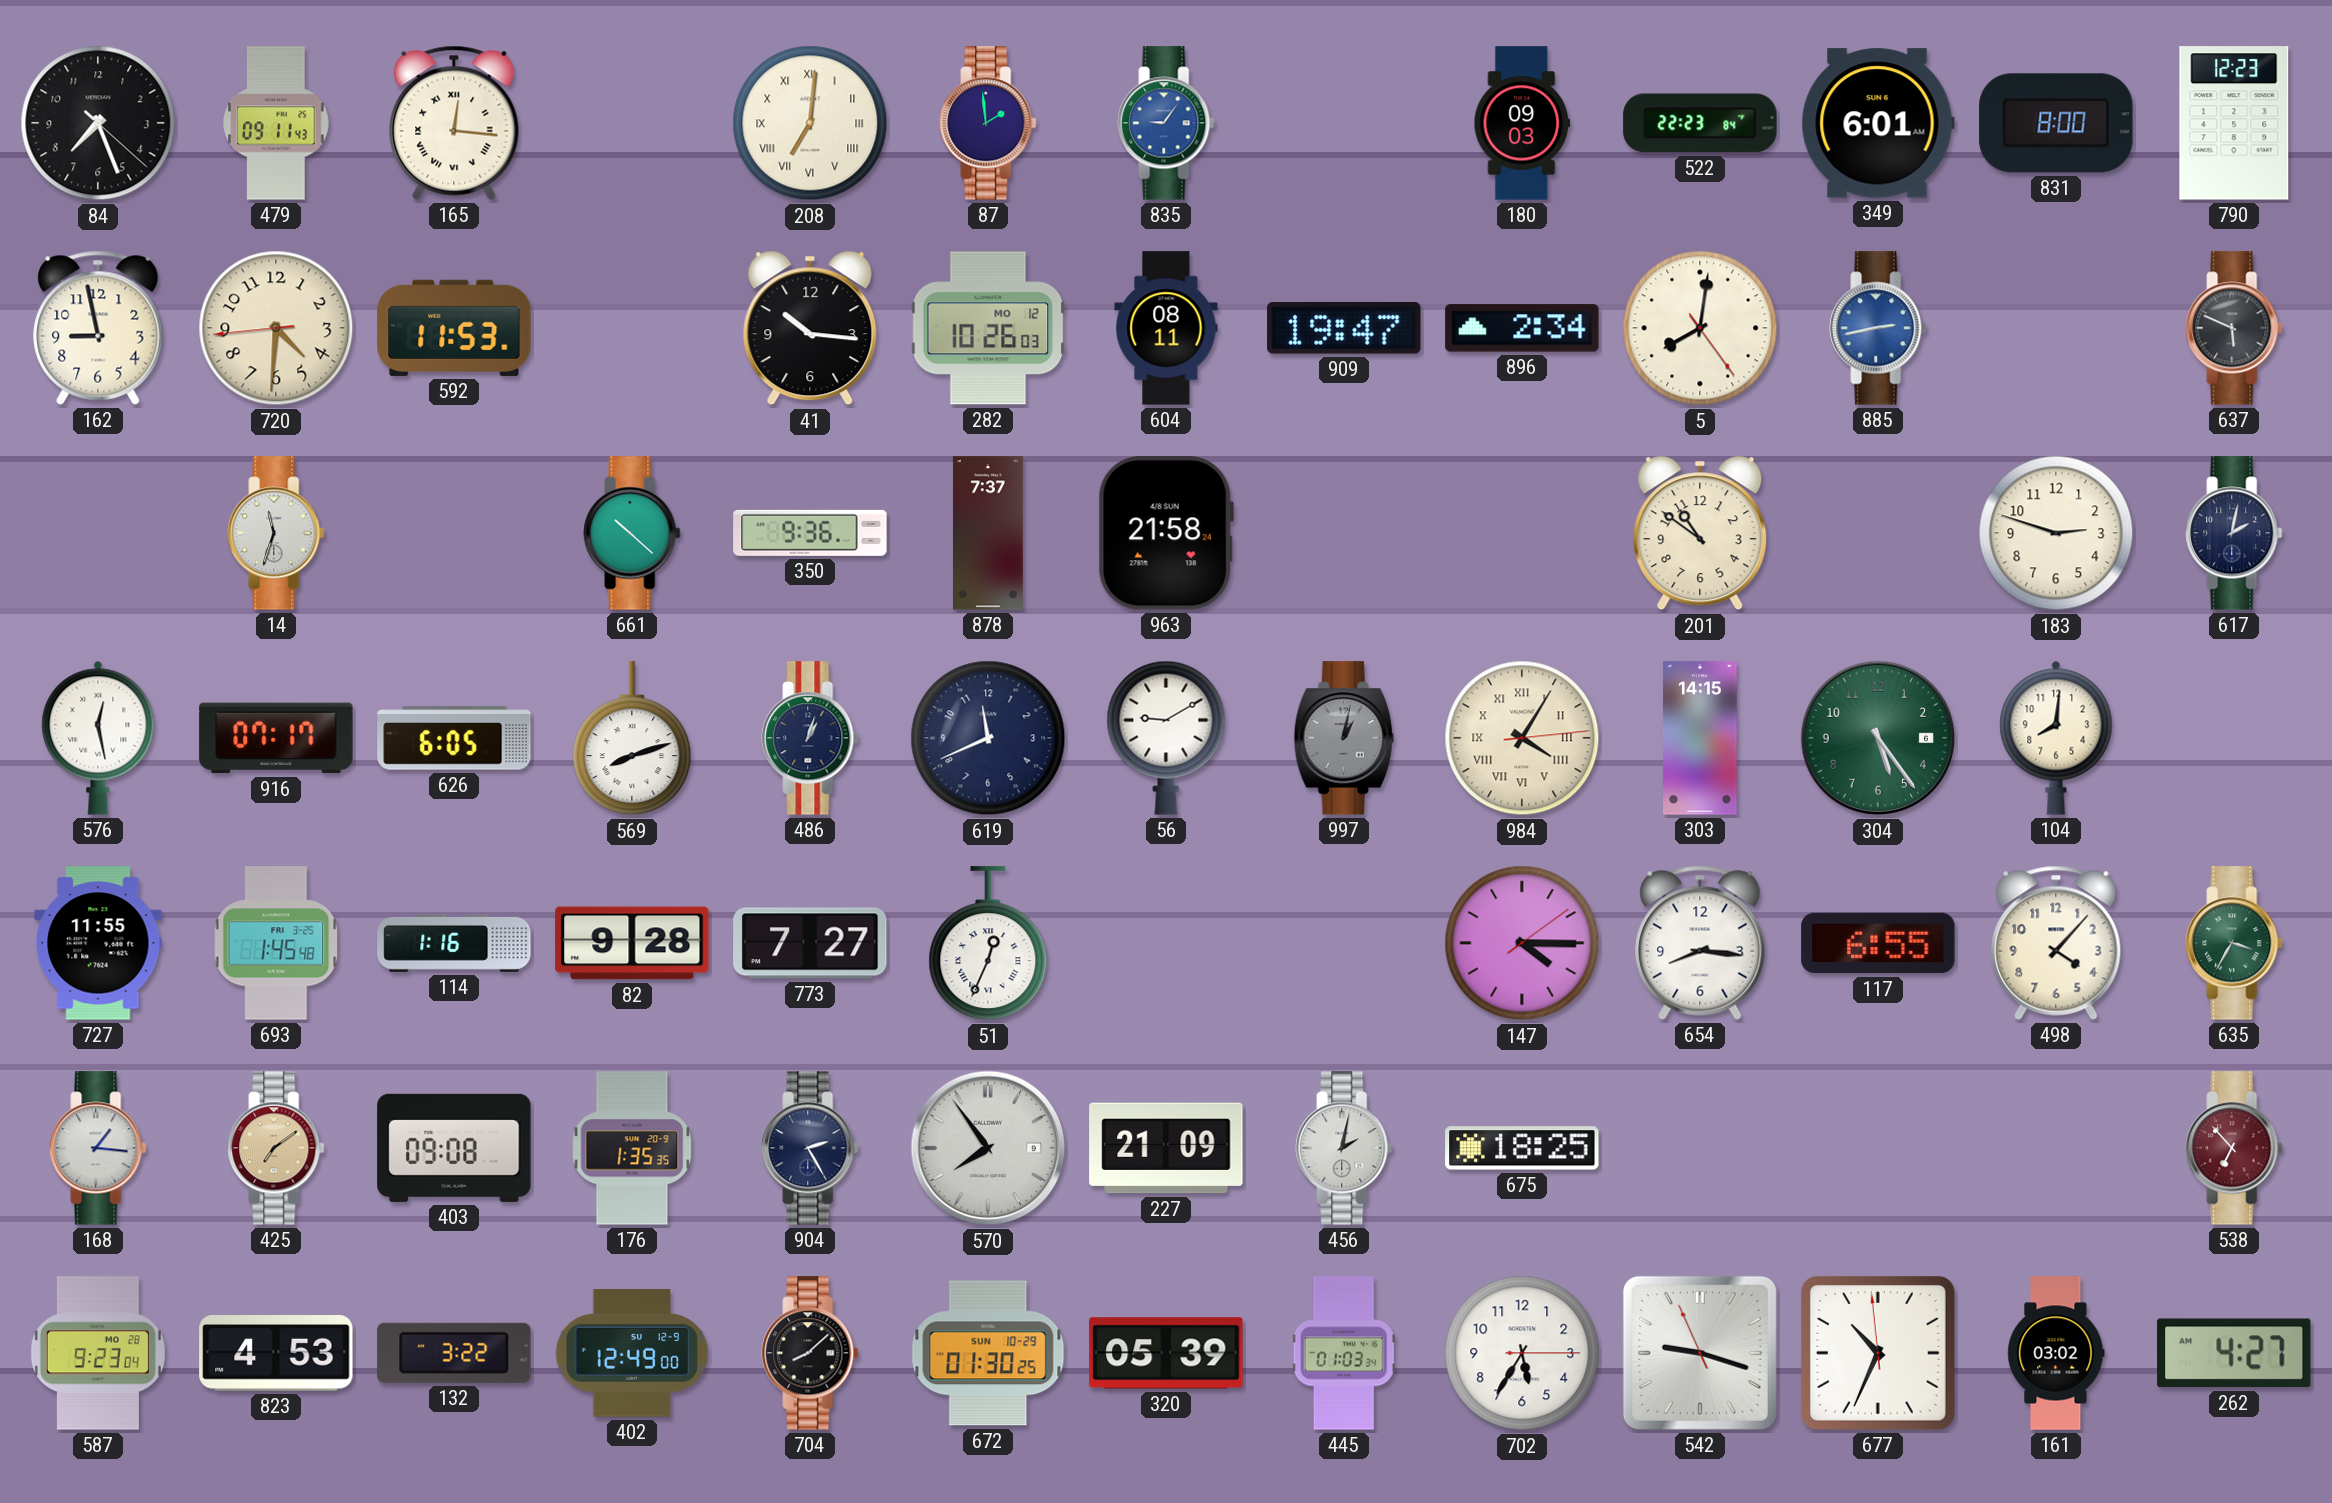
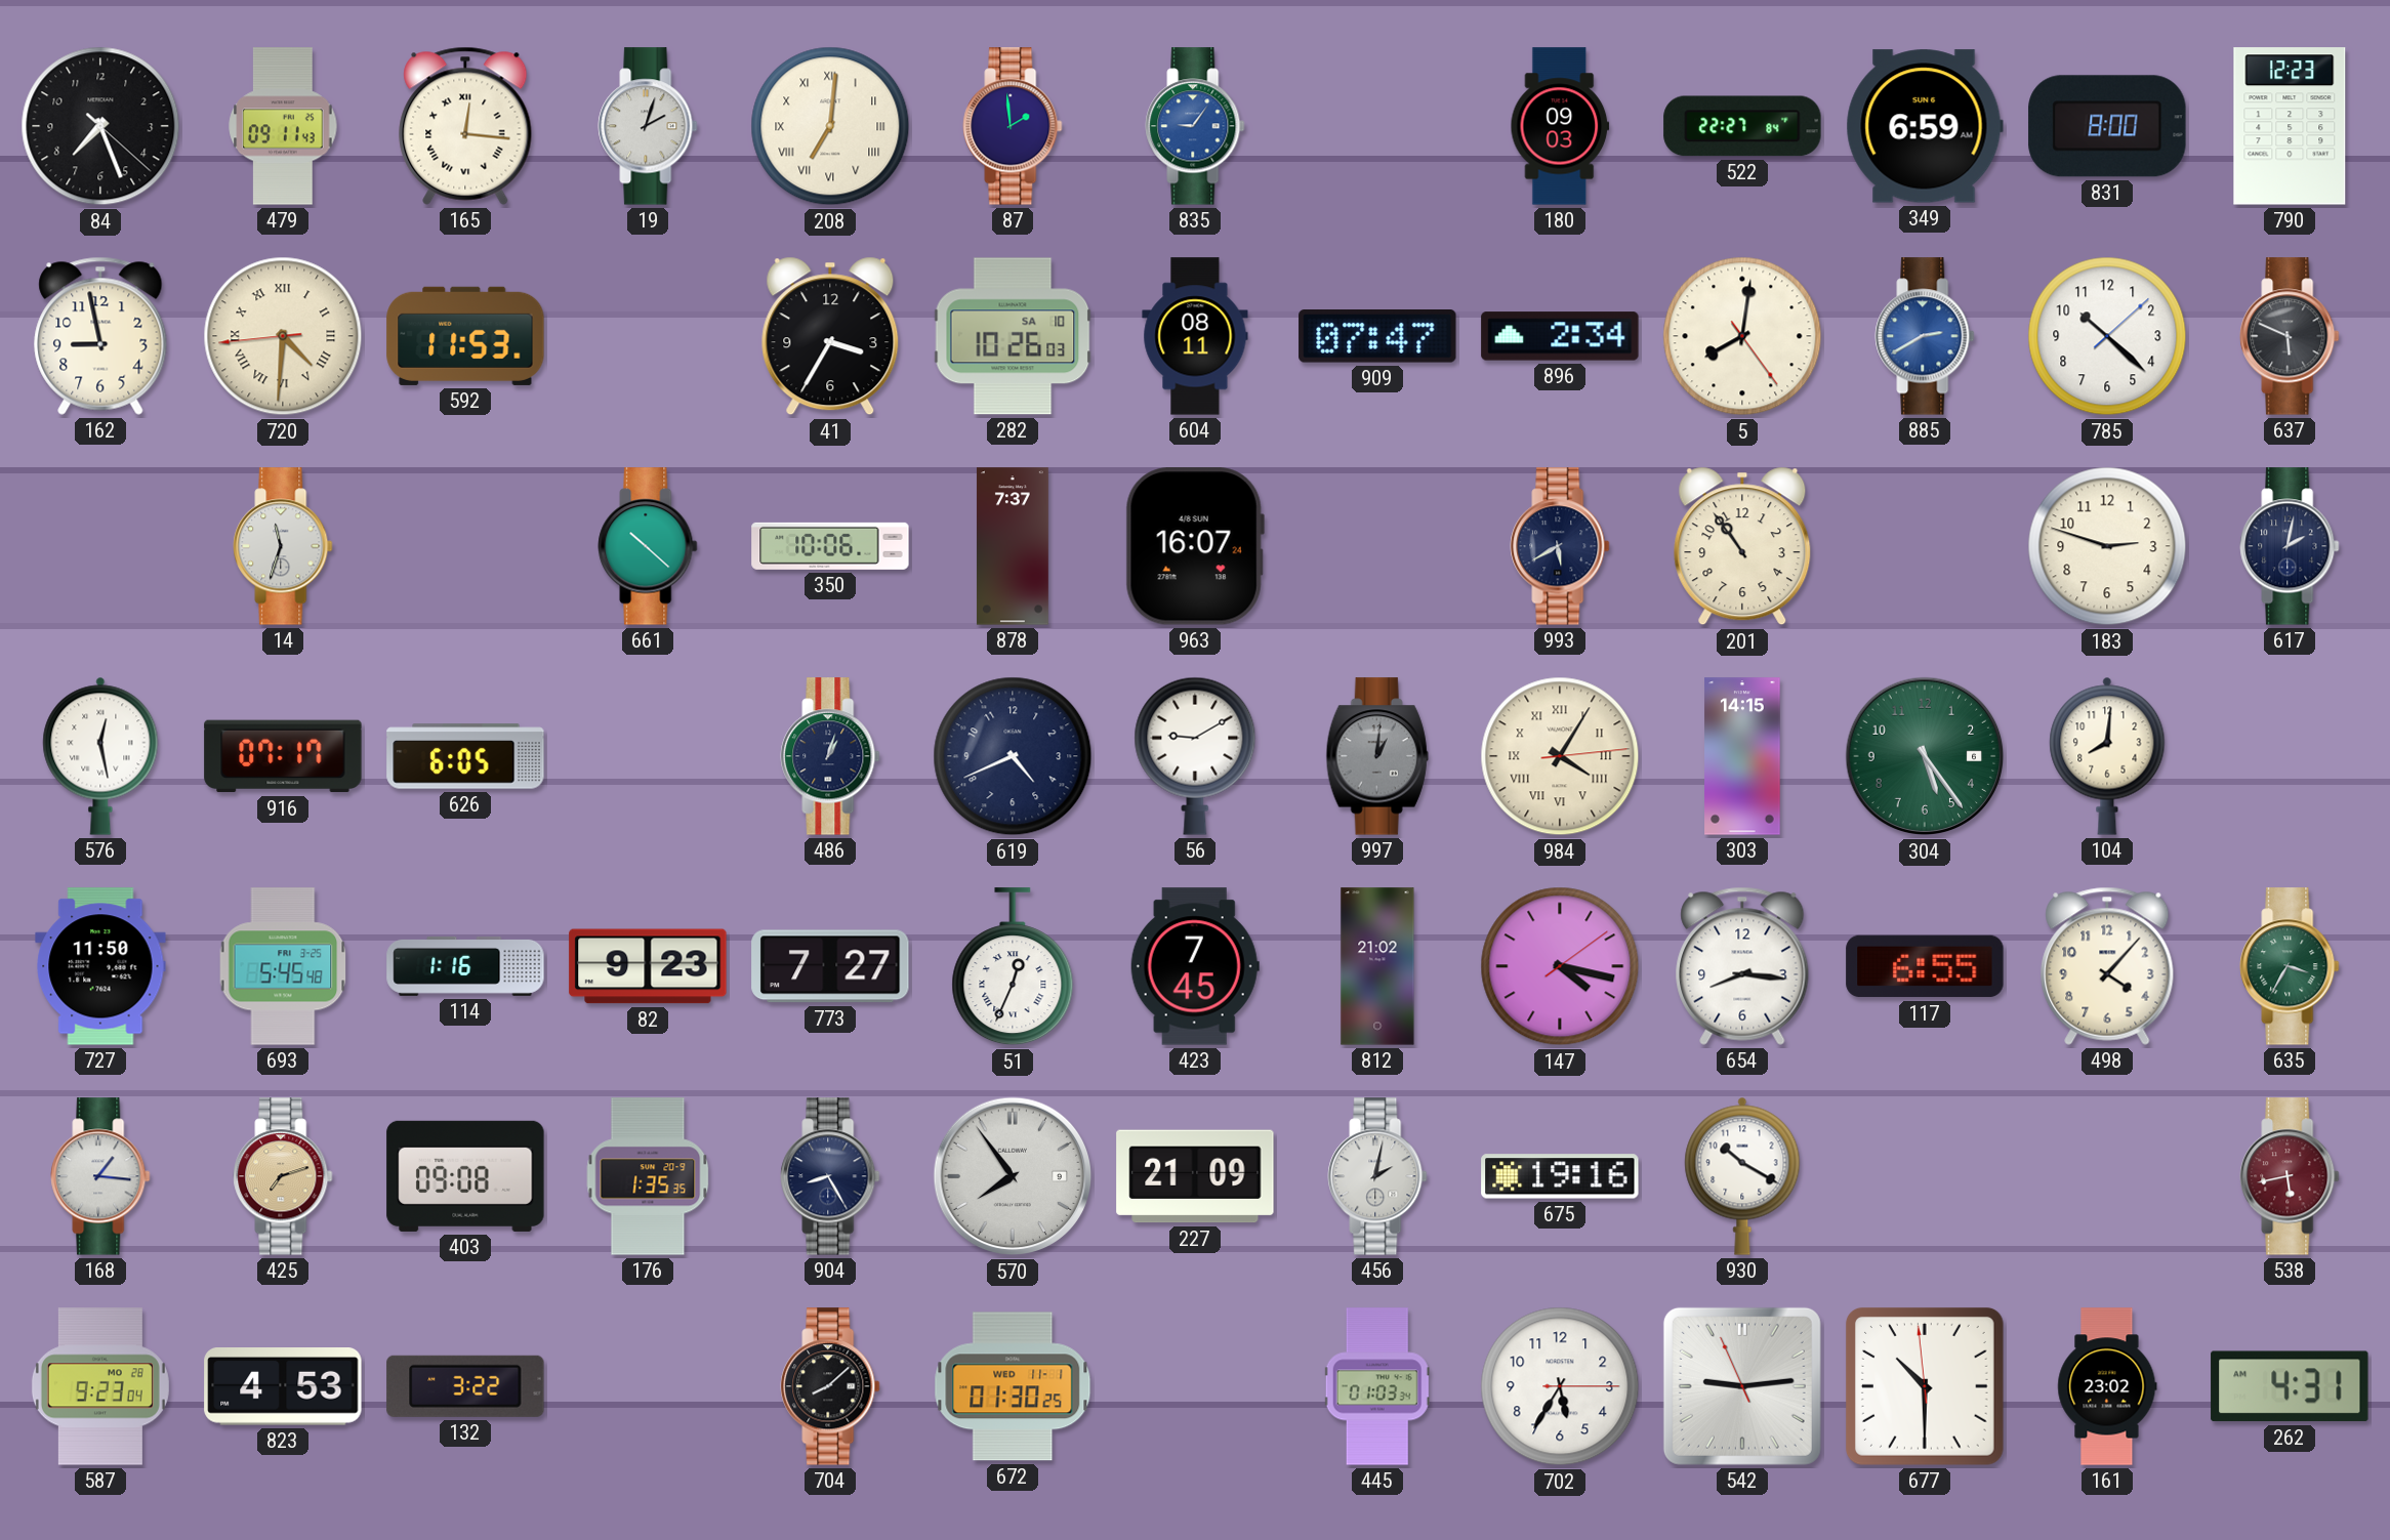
19: none -> 2:03 (648, 126)
522: 22:23 -> 22:27 (1742, 126)
349: 6:01 -> 6:59 (1925, 126)
720 numerals: Arabic -> Roman (283, 336)
41: 10:16 -> 3:35 (830, 336)
282 date: MO 12 -> SA 10 (1013, 336)
909: 19:47 -> 07:47 (1377, 337)
885: 2:43 -> 2:40 (1925, 336)
785: none -> 10:22 (2107, 336)
350: 9:36 -> 10:06 (830, 546)
963: 21:58 -> 16:07 (1195, 546)
993: none -> 5:40 (1560, 546)
201: 10:51 -> 10:54 (1742, 546)
569: 8:12 -> none (632, 739)
619: 11:41 -> 4:41 (1013, 756)
997: 1:02 -> 1:01 (1377, 756)
727: 11:55 -> 11:50 (100, 966)
693: 1:45 -> 5:45 (283, 966)
82: 9:28 -> 9:23 (648, 966)
423: none -> 7:45 (1195, 966)
812: none -> 21:02 (1377, 966)
147: 4:15 -> 4:17 (1560, 966)
425: 7:09 -> 7:12 (283, 1176)
904: 2:25 -> 8:25 (830, 1176)
675: 18:25 -> 19:16 (1560, 1176)
930: none -> 10:20 (1742, 1176)
538: 6:53 -> 5:43 (2290, 1176)
402: 12:49 -> none (632, 1353)
672 date: SUN 10-29 -> WED 11-1 (1013, 1386)
320: 05:39 -> none (1166, 1353)
542: 9:17 -> 9:13 (1742, 1386)
677: 10:33 -> 10:29 (1925, 1386)
161: 03:02 -> 23:02 (2107, 1386)
262: 4:27 -> 4:31 (2290, 1386)
